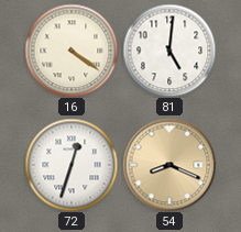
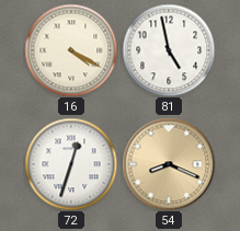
16: 4:21 -> 4:20 (71, 50)
81: 5:01 -> 4:58 (169, 50)
